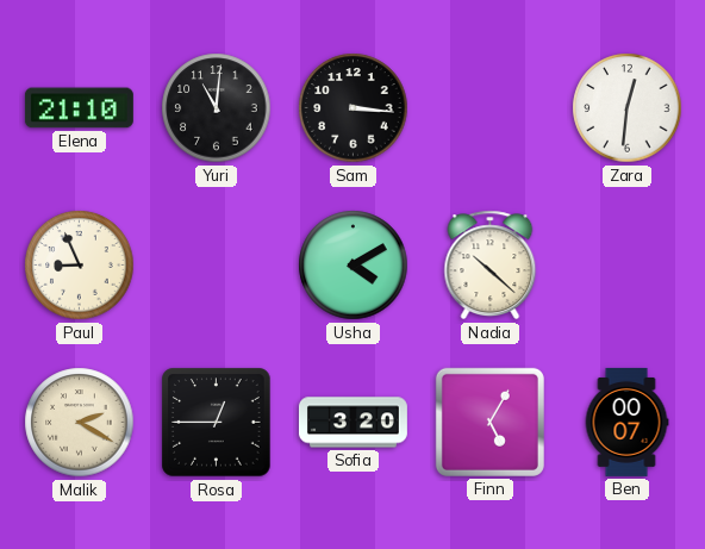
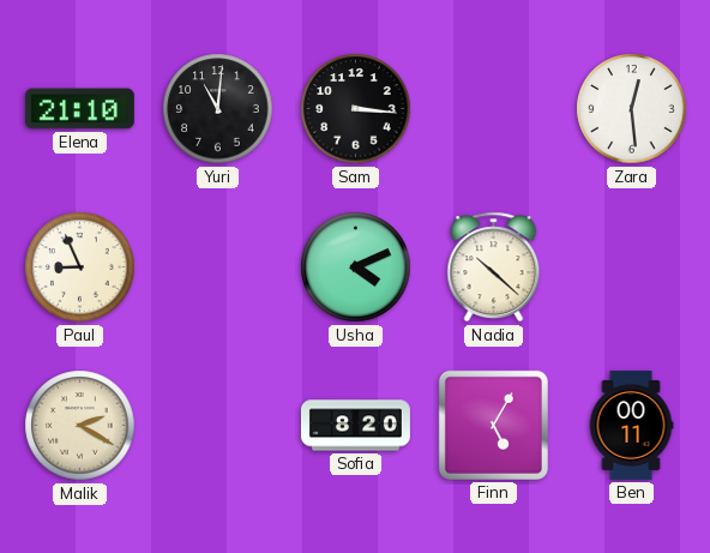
Zara: 12:31 -> 12:29 (632, 109)
Usha: 4:10 -> 4:11 (356, 268)
Rosa: 12:45 -> none (217, 423)
Sofia: 3:20 -> 8:20 (355, 426)
Ben: 00:07 -> 00:11 (631, 425)
